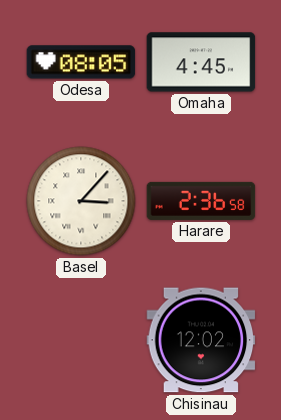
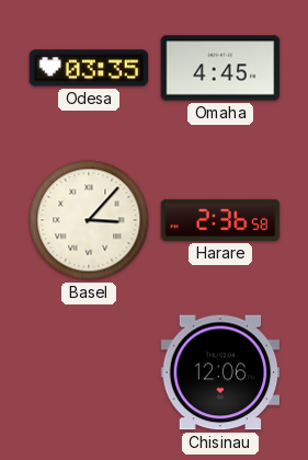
Odesa: 08:05 -> 03:35 (89, 68)
Chisinau: 12:02 -> 12:06 (220, 372)
